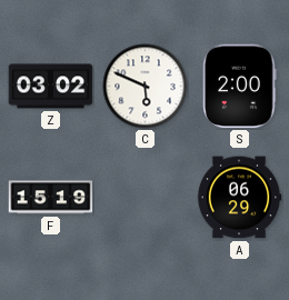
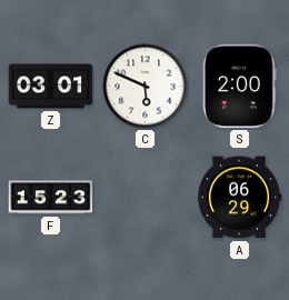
Z: 03:02 -> 03:01 (51, 87)
F: 15:19 -> 15:23 (51, 198)
